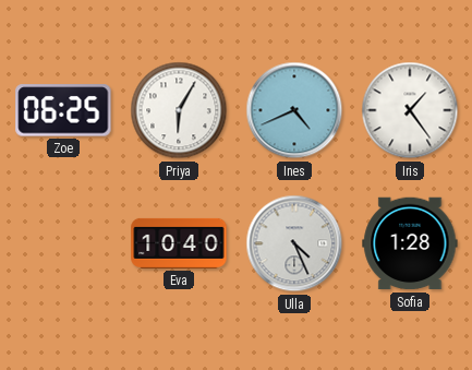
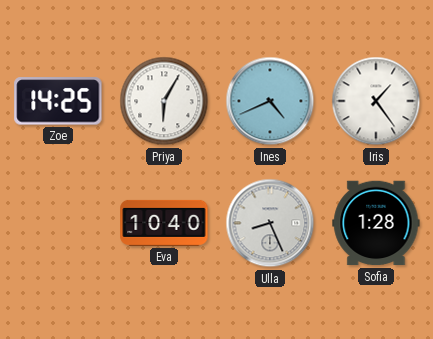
Zoe: 06:25 -> 14:25 (58, 101)
Ulla: 4:26 -> 8:26 (270, 223)
